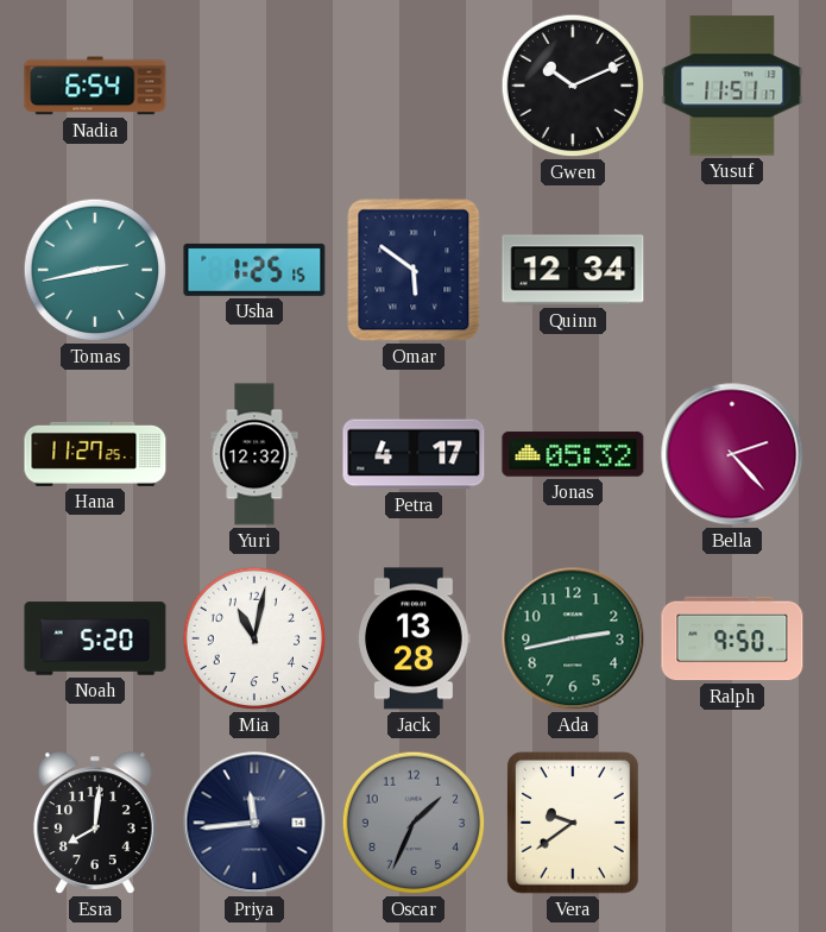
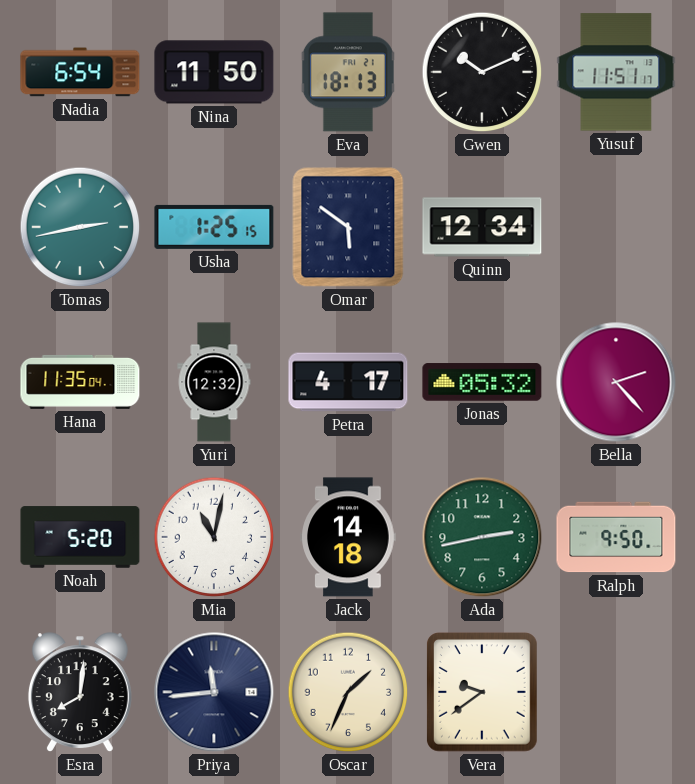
Nina: none -> 11:50 (214, 72)
Eva: none -> 18:13 (348, 72)
Hana: 11:27 -> 11:35 (80, 382)
Jack: 13:28 -> 14:18 (348, 537)
Oscar dial: grey -> cream (348, 692)
